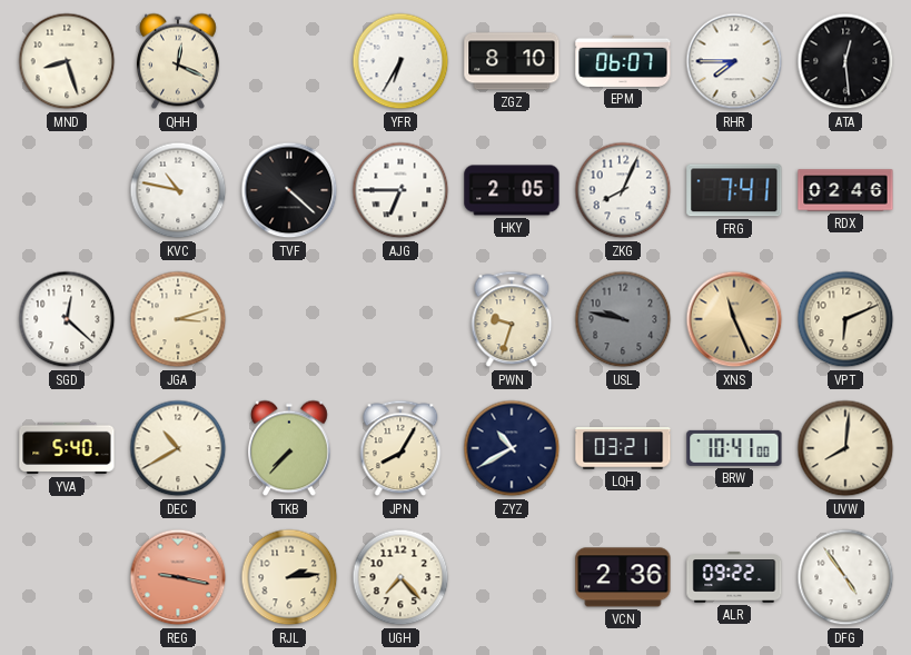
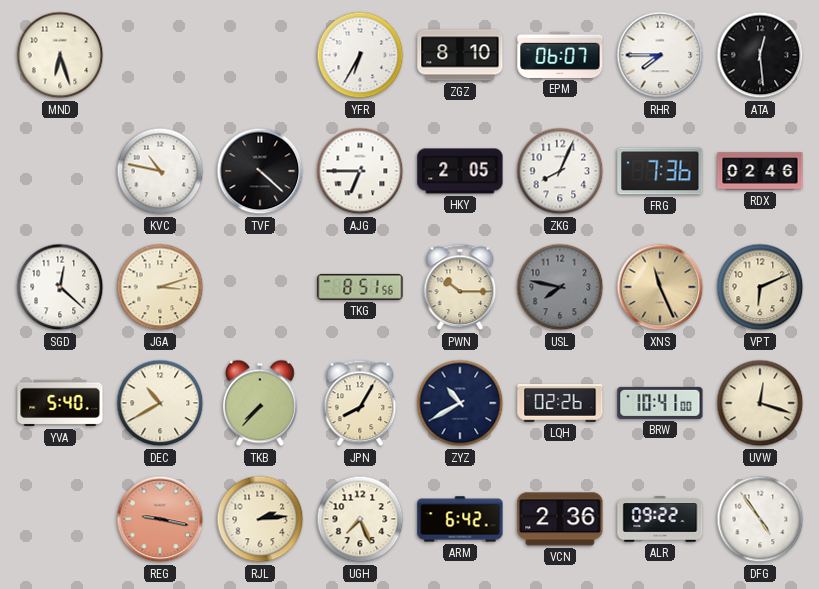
MND: 8:27 -> 6:27 (60, 55)
QHH: 12:19 -> none (179, 61)
FRG: 7:41 -> 7:36 (660, 171)
TKG: none -> 8:51 (360, 287)
PWN: 9:33 -> 10:15 (460, 287)
USL: 9:47 -> 7:47 (560, 287)
LQH: 03:21 -> 02:26 (560, 403)
UVW: 8:01 -> 12:18 (760, 403)
UGH: 7:23 -> 7:26 (360, 519)
ARM: none -> 6:42 (460, 519)
